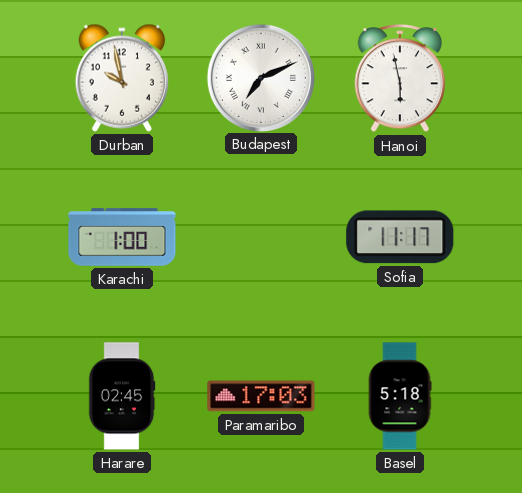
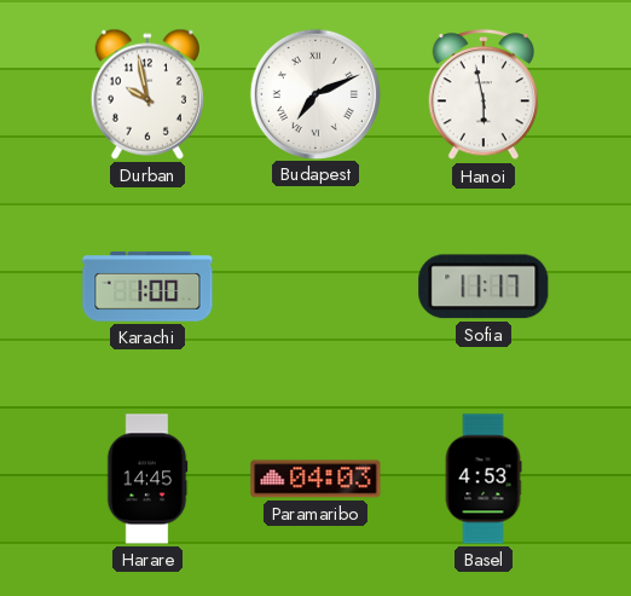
Harare: 02:45 -> 14:45 (147, 479)
Paramaribo: 17:03 -> 04:03 (315, 479)
Basel: 5:18 -> 4:53 (484, 479)
